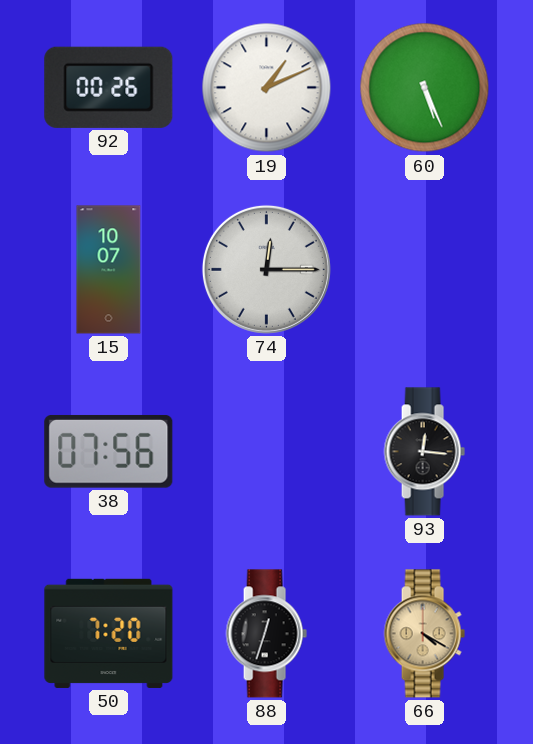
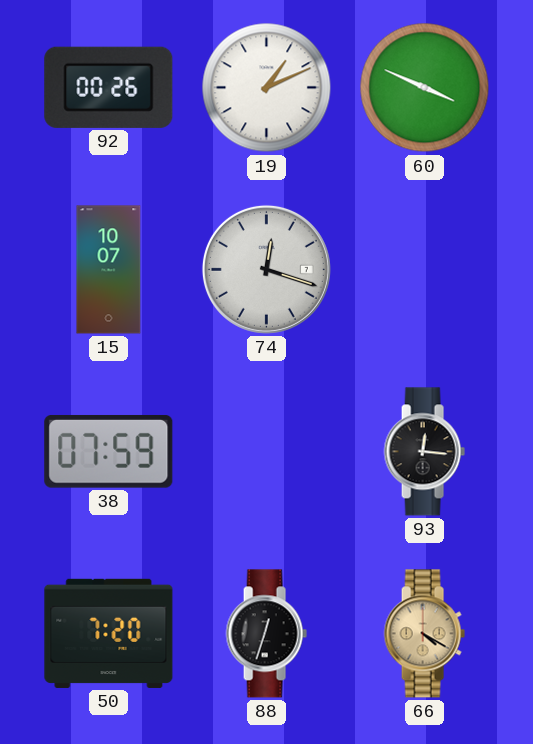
60: 5:26 -> 3:49 (425, 88)
74: 12:15 -> 12:18 (266, 269)
38: 07:56 -> 07:59 (109, 451)
